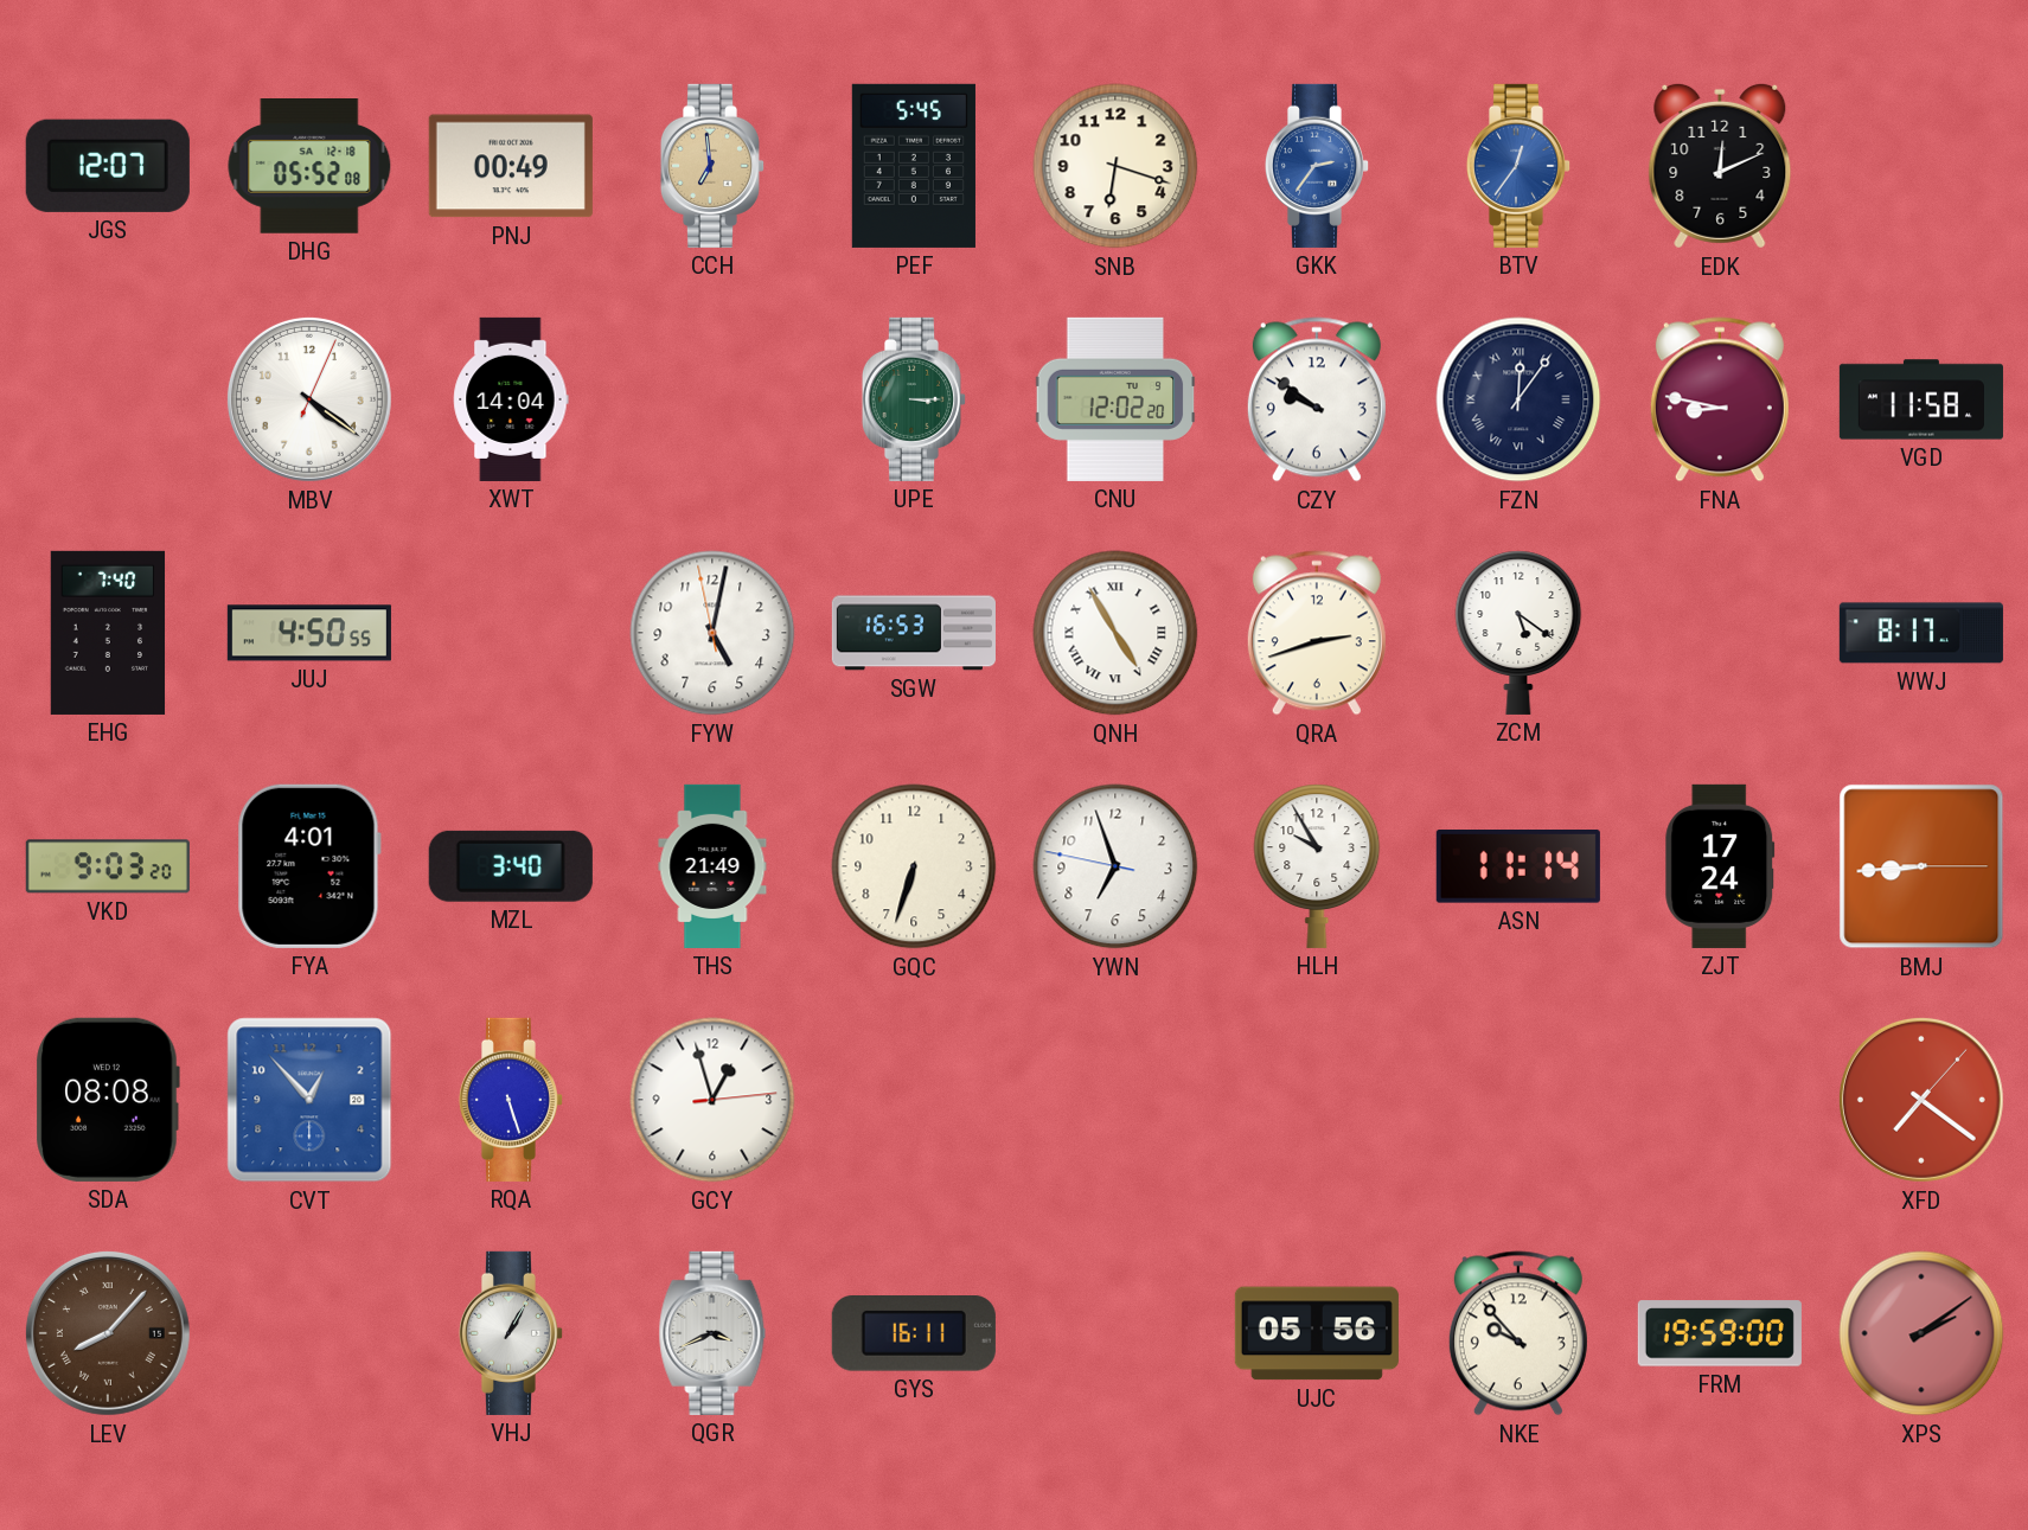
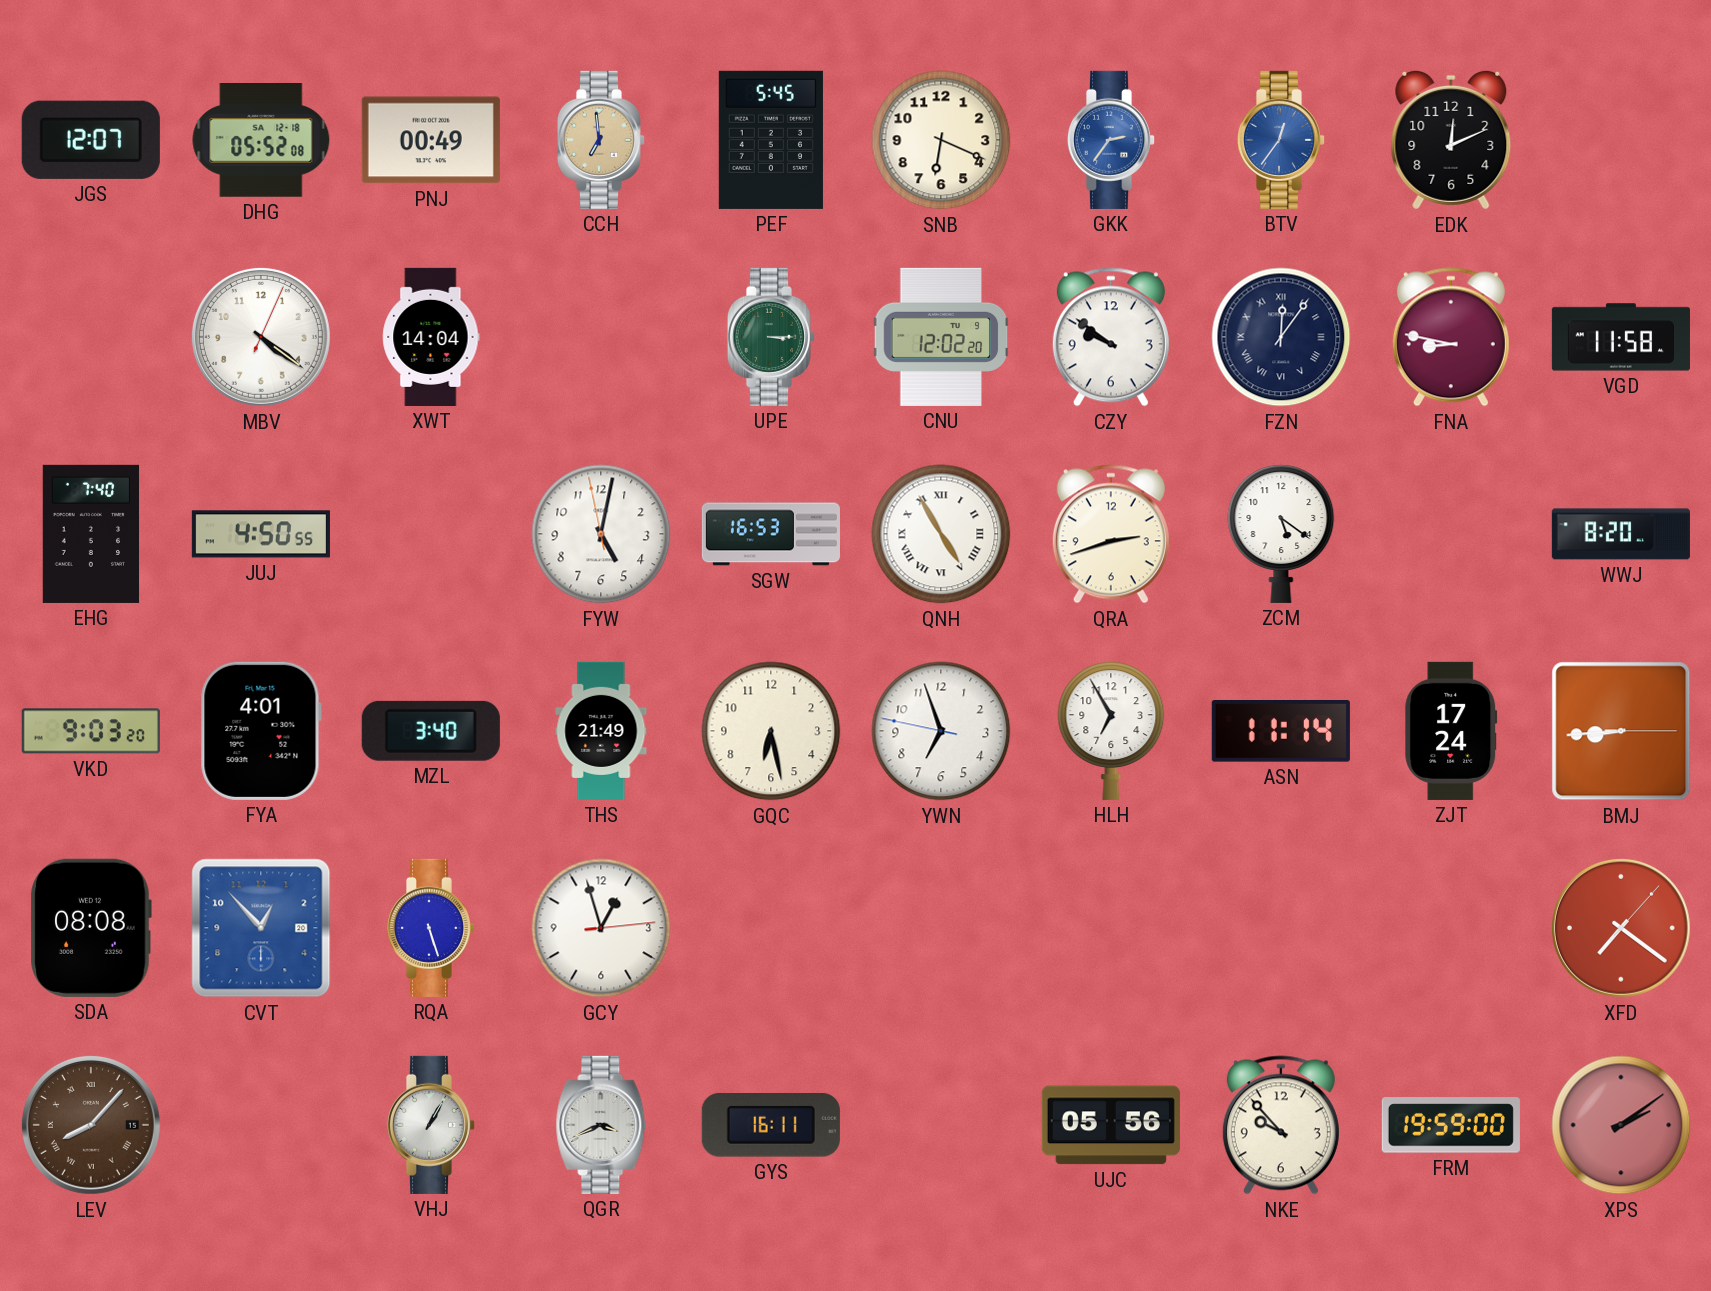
SNB: 6:18 -> 6:19 (941, 140)
WWJ: 8:17 -> 8:20 (1621, 534)
GQC: 6:33 -> 6:28 (771, 731)
HLH: 9:55 -> 6:55 (1111, 731)
